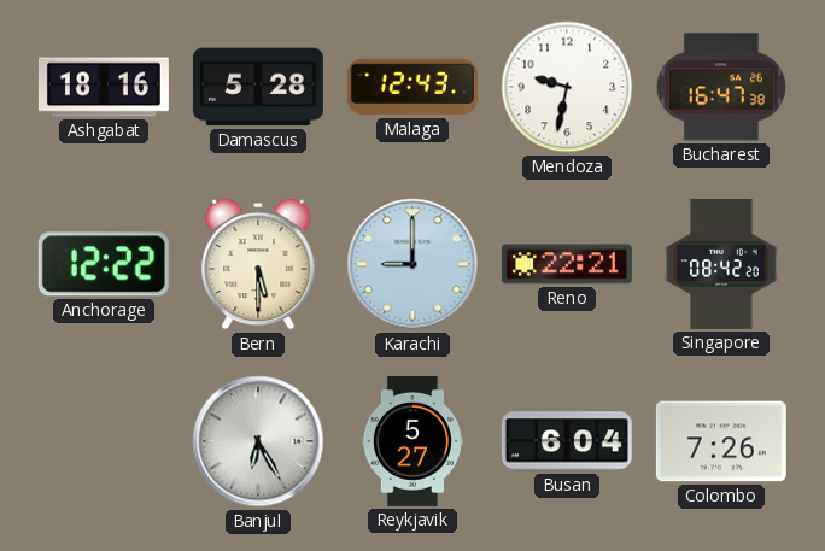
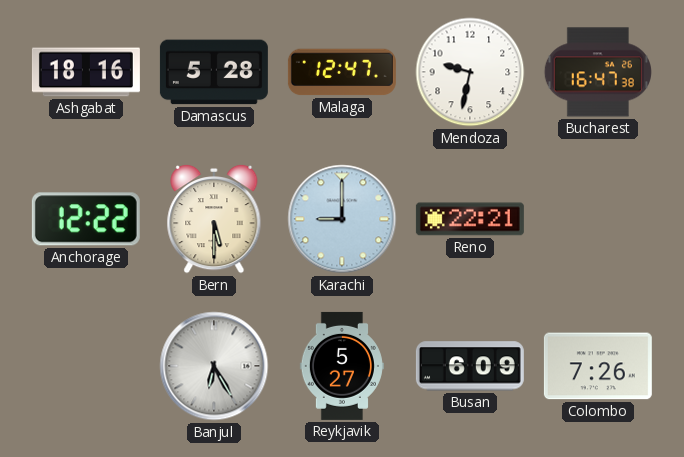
Malaga: 12:43 -> 12:47 (342, 72)
Singapore: 08:42 -> none (721, 264)
Busan: 6:04 -> 6:09 (470, 366)
